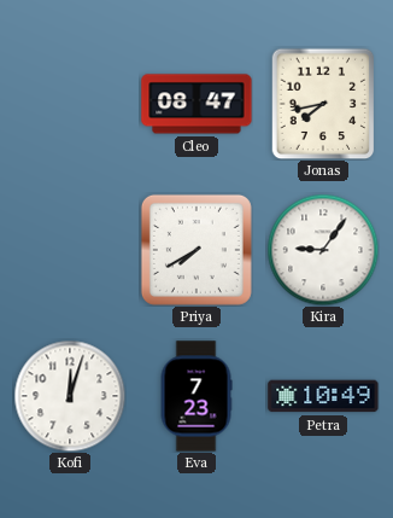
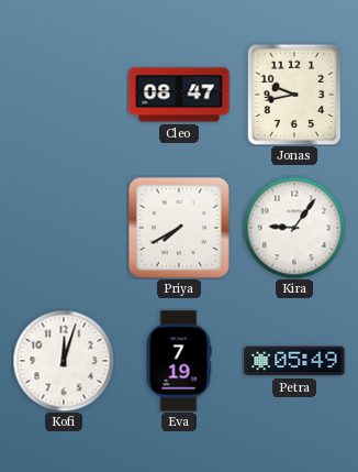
Jonas: 7:43 -> 9:43 (294, 95)
Eva: 7:23 -> 7:19 (179, 361)
Petra: 10:49 -> 05:49 (294, 361)
